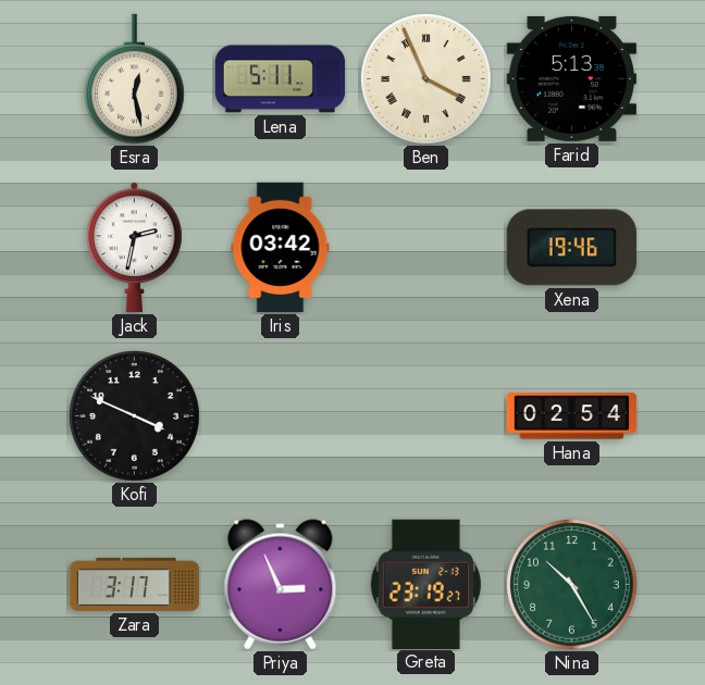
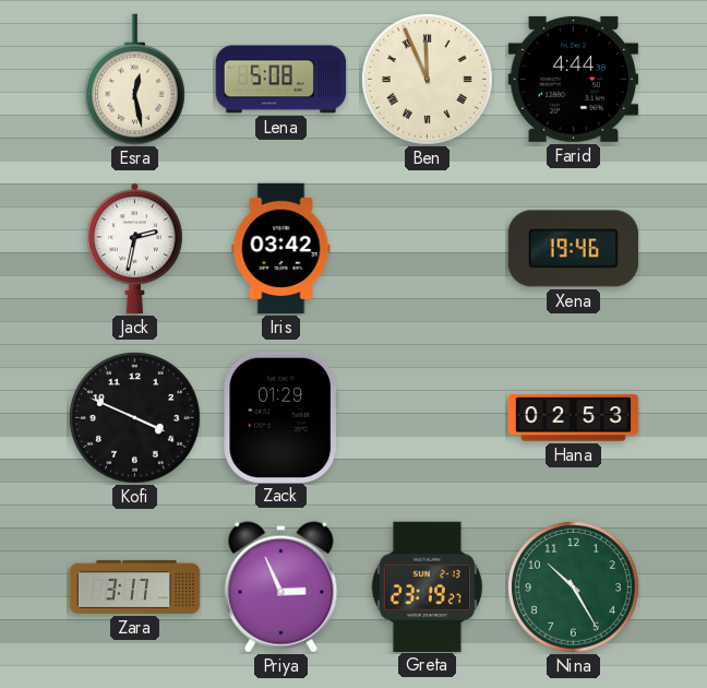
Lena: 5:11 -> 5:08 (281, 80)
Ben: 3:56 -> 11:56 (428, 80)
Farid: 5:13 -> 4:44 (573, 79)
Zack: none -> 01:29 (280, 417)
Hana: 02:54 -> 02:53 (574, 418)
